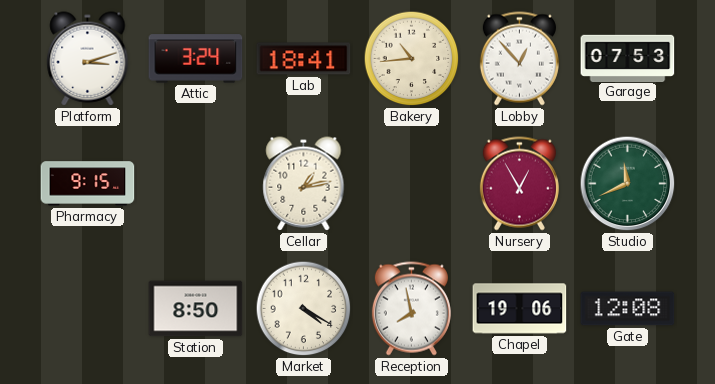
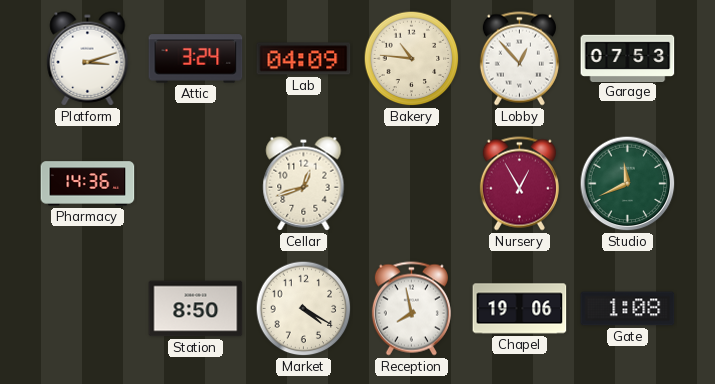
Lab: 18:41 -> 04:09 (304, 59)
Bakery: 10:44 -> 10:46 (412, 59)
Pharmacy: 9:15 -> 14:36 (88, 184)
Cellar: 1:13 -> 12:42 (304, 184)
Gate: 12:08 -> 1:08 (628, 309)
